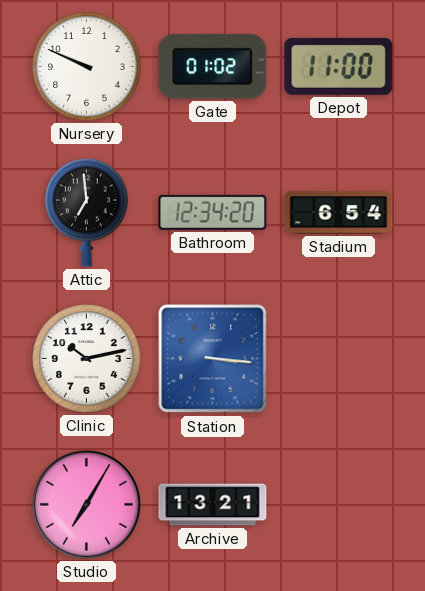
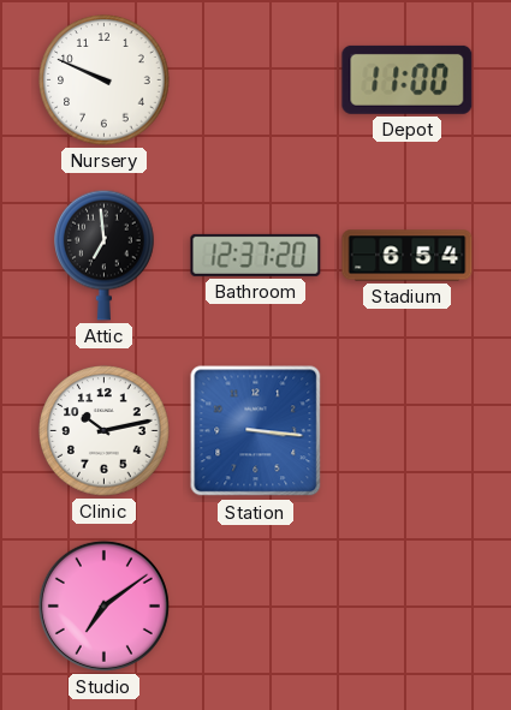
Gate: 01:02 -> none (213, 67)
Bathroom: 12:34 -> 12:37 (256, 255)
Studio: 7:05 -> 7:09 (103, 605)
Archive: 13:21 -> none (213, 505)
